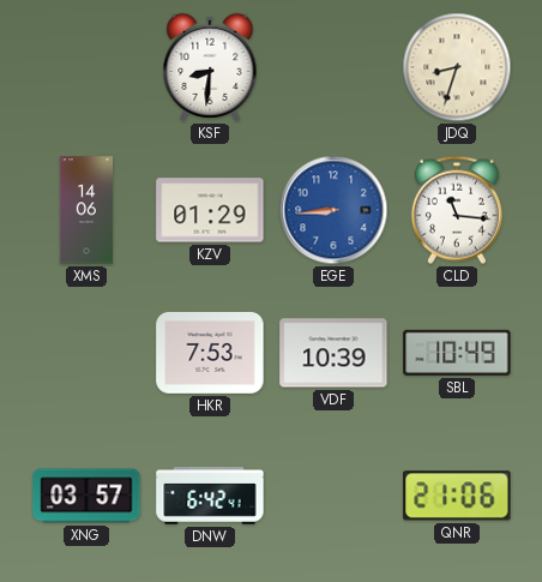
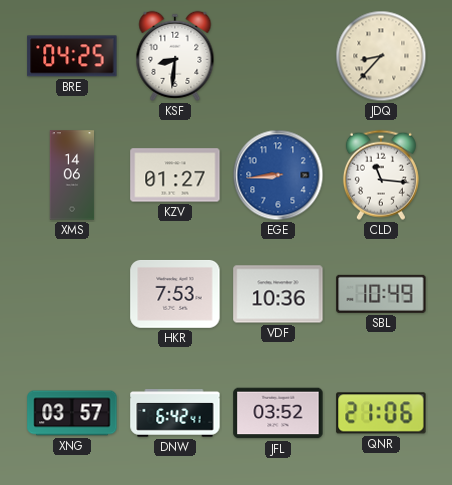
BRE: none -> 04:25 (72, 56)
JDQ: 8:33 -> 8:37 (381, 56)
KZV: 01:29 -> 01:27 (175, 175)
VDF: 10:39 -> 10:36 (278, 294)
JFL: none -> 03:52 (278, 413)
